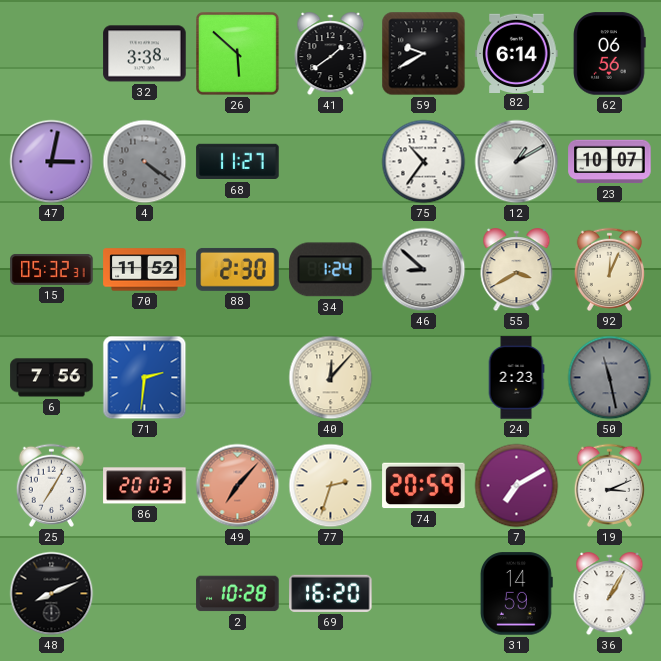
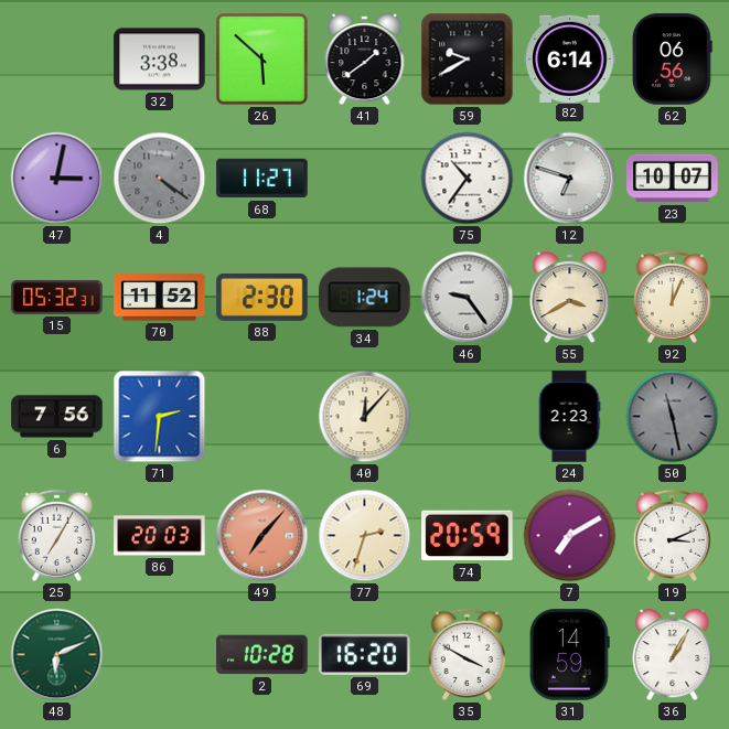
12: 1:10 -> 6:48 (570, 179)
46: 8:52 -> 9:24 (468, 298)
48: 8:11 -> 6:11 (57, 655)
48 dial: black -> green (57, 655)
35: none -> 3:50 (467, 654)
